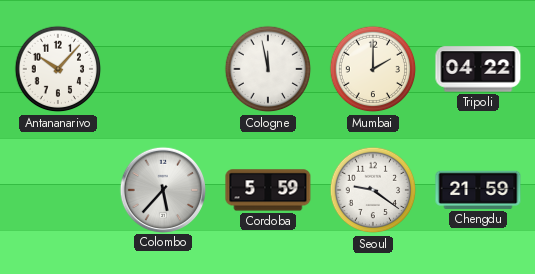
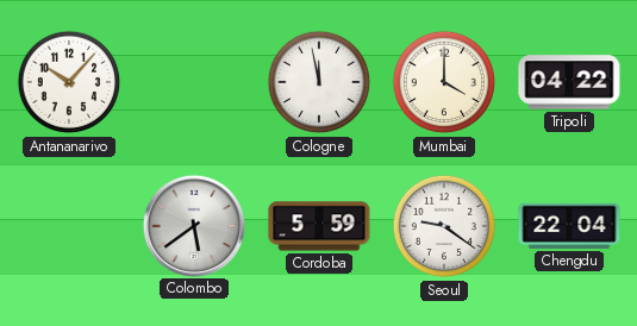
Mumbai: 2:00 -> 4:00 (444, 82)
Colombo: 5:37 -> 5:39 (193, 225)
Chengdu: 21:59 -> 22:04 (569, 226)
